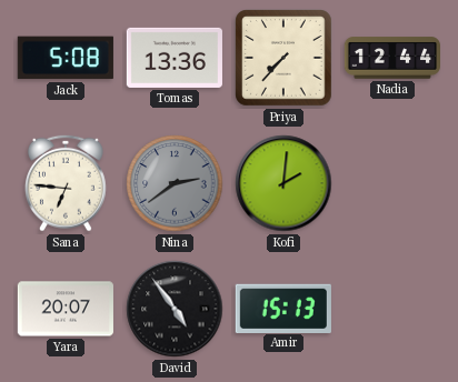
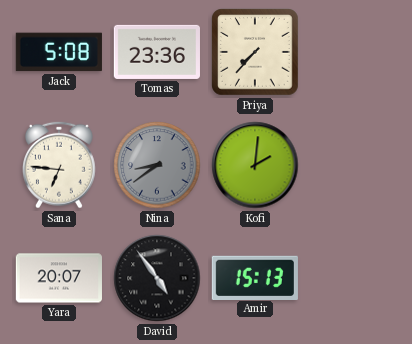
Tomas: 13:36 -> 23:36 (157, 52)
Nadia: 12:44 -> none (391, 58)
Nina: 2:39 -> 8:39 (157, 165)
